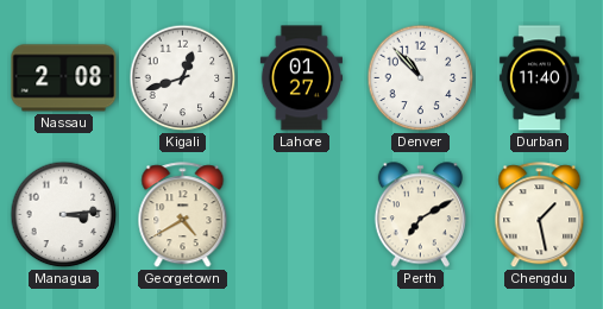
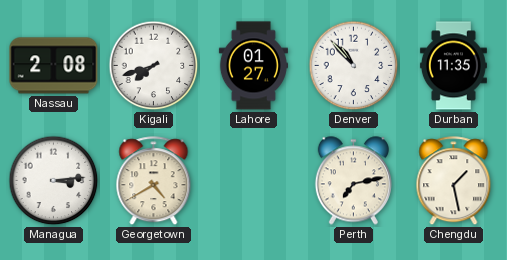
Kigali: 12:42 -> 7:42 (154, 66)
Durban: 11:40 -> 11:35 (453, 66)
Perth: 7:10 -> 7:13 (353, 181)
